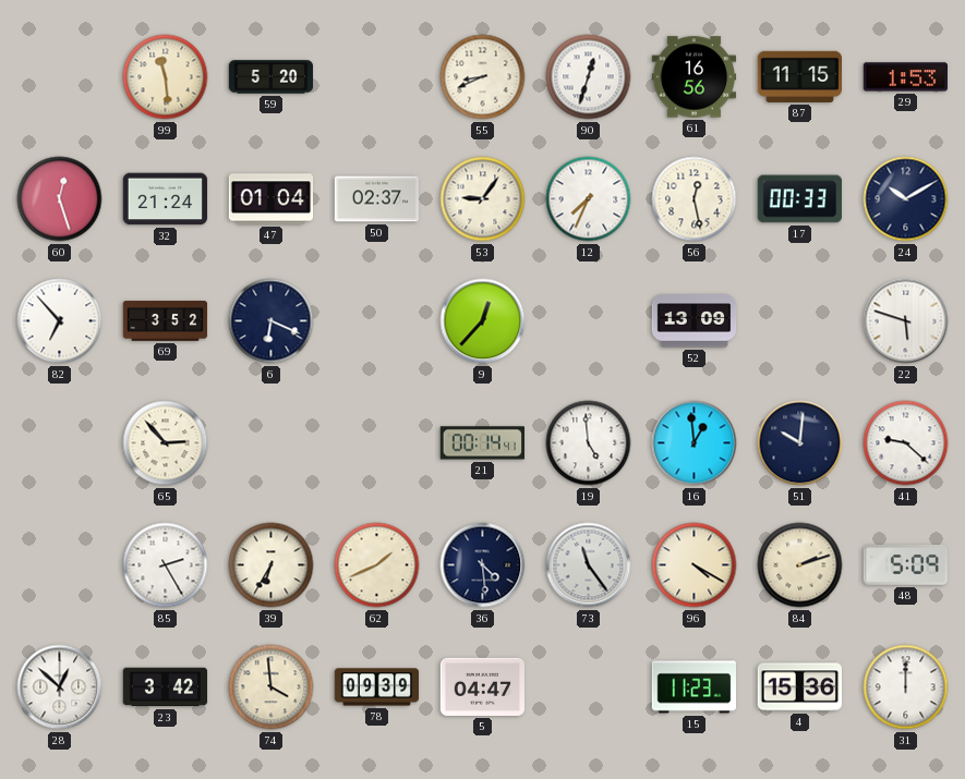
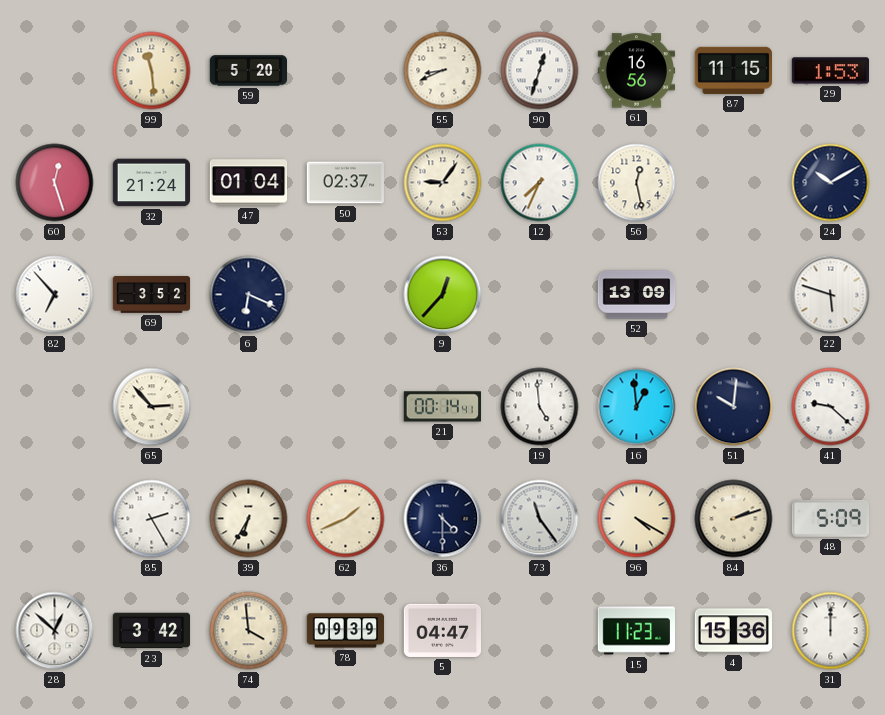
17: 00:33 -> none (799, 199)
36: 4:29 -> 4:30 (443, 519)
